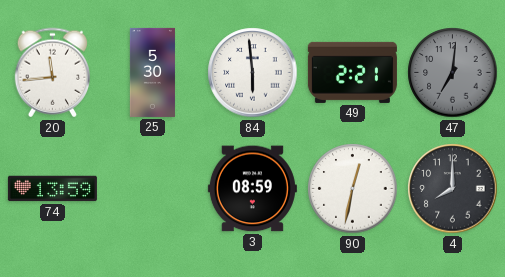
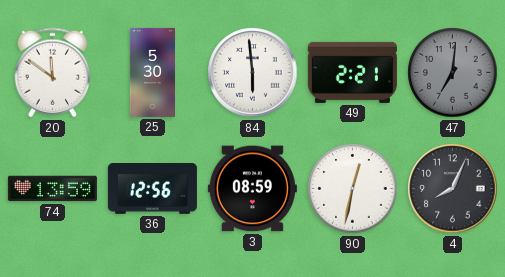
20: 11:44 -> 11:51 (52, 73)
36: none -> 12:56 (152, 189)
4: 8:00 -> 8:04 (453, 189)
